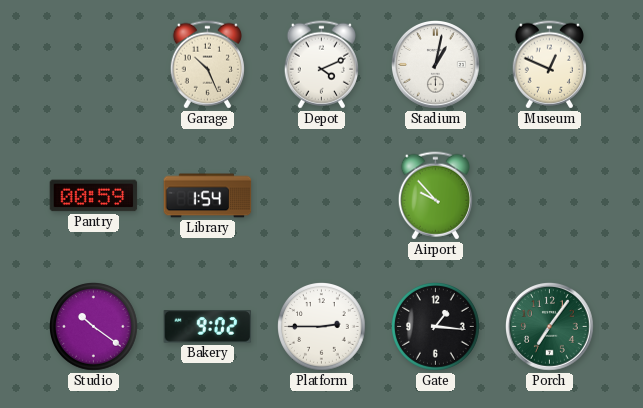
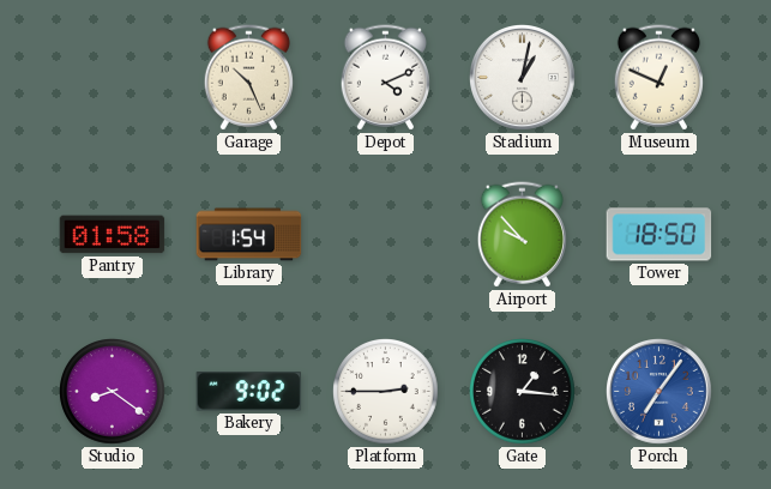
Pantry: 00:59 -> 01:58 (113, 235)
Tower: none -> 18:50 (659, 235)
Studio: 10:21 -> 8:21 (113, 392)
Porch dial: green -> blue (659, 392)
